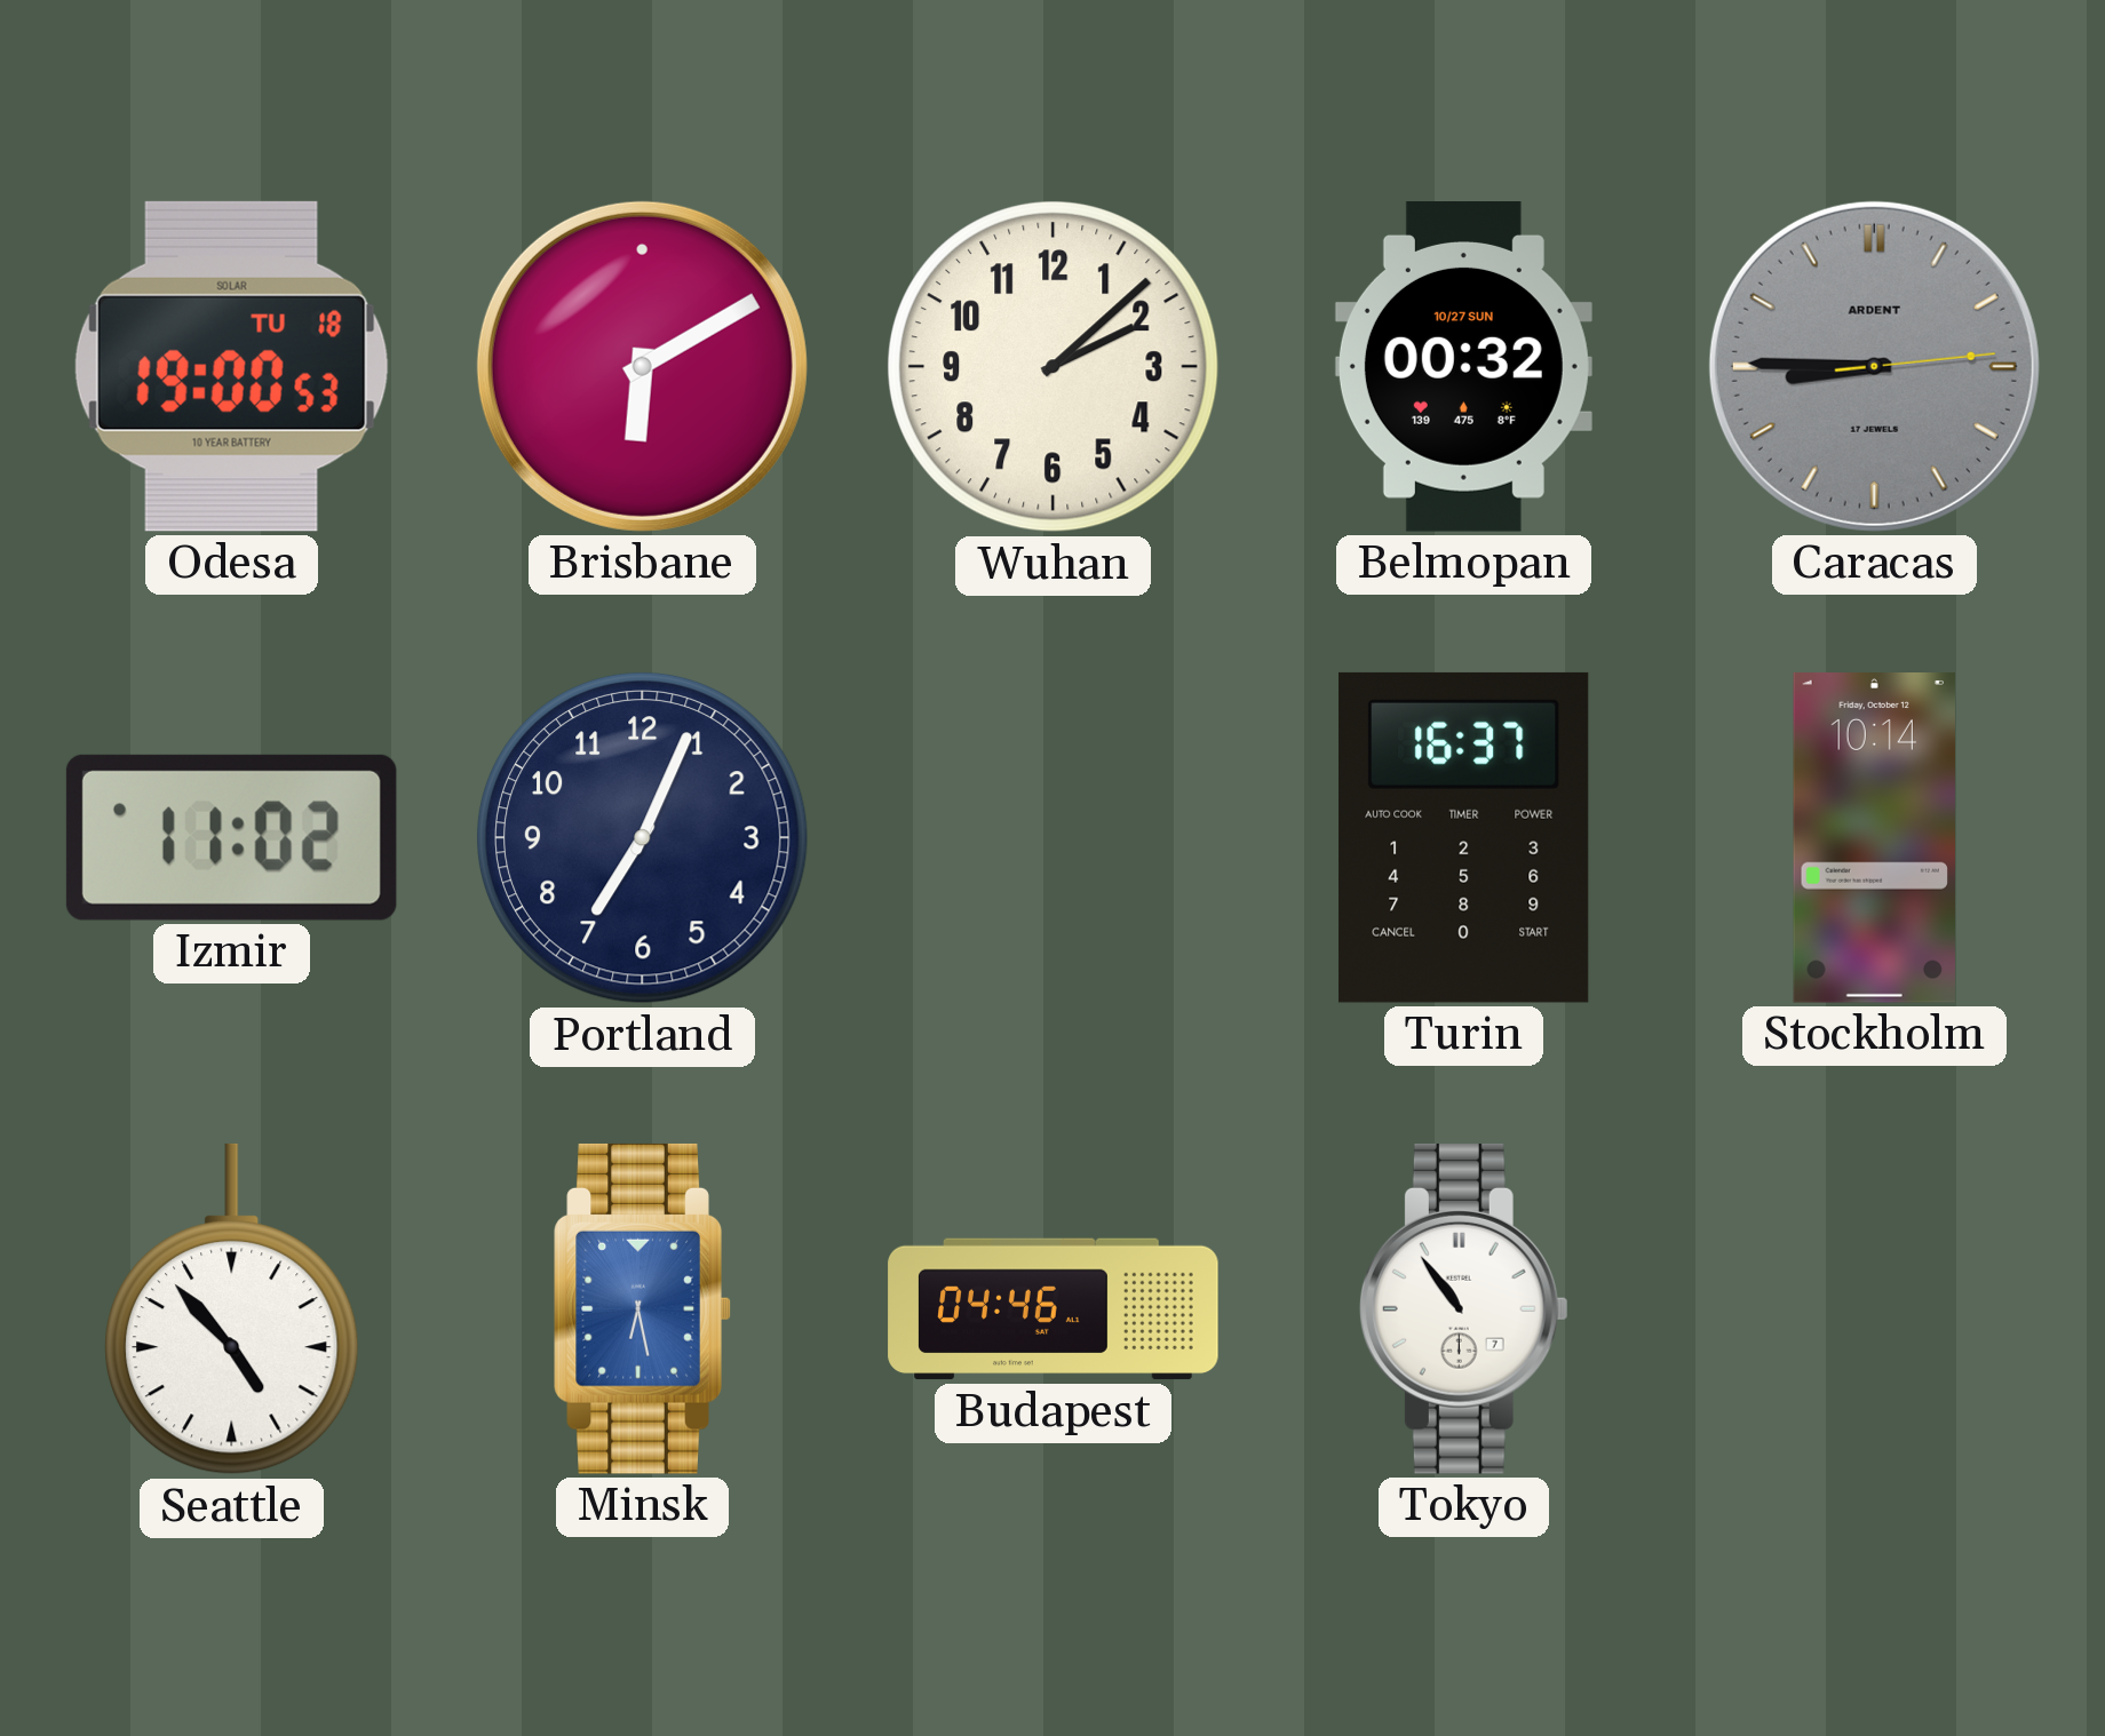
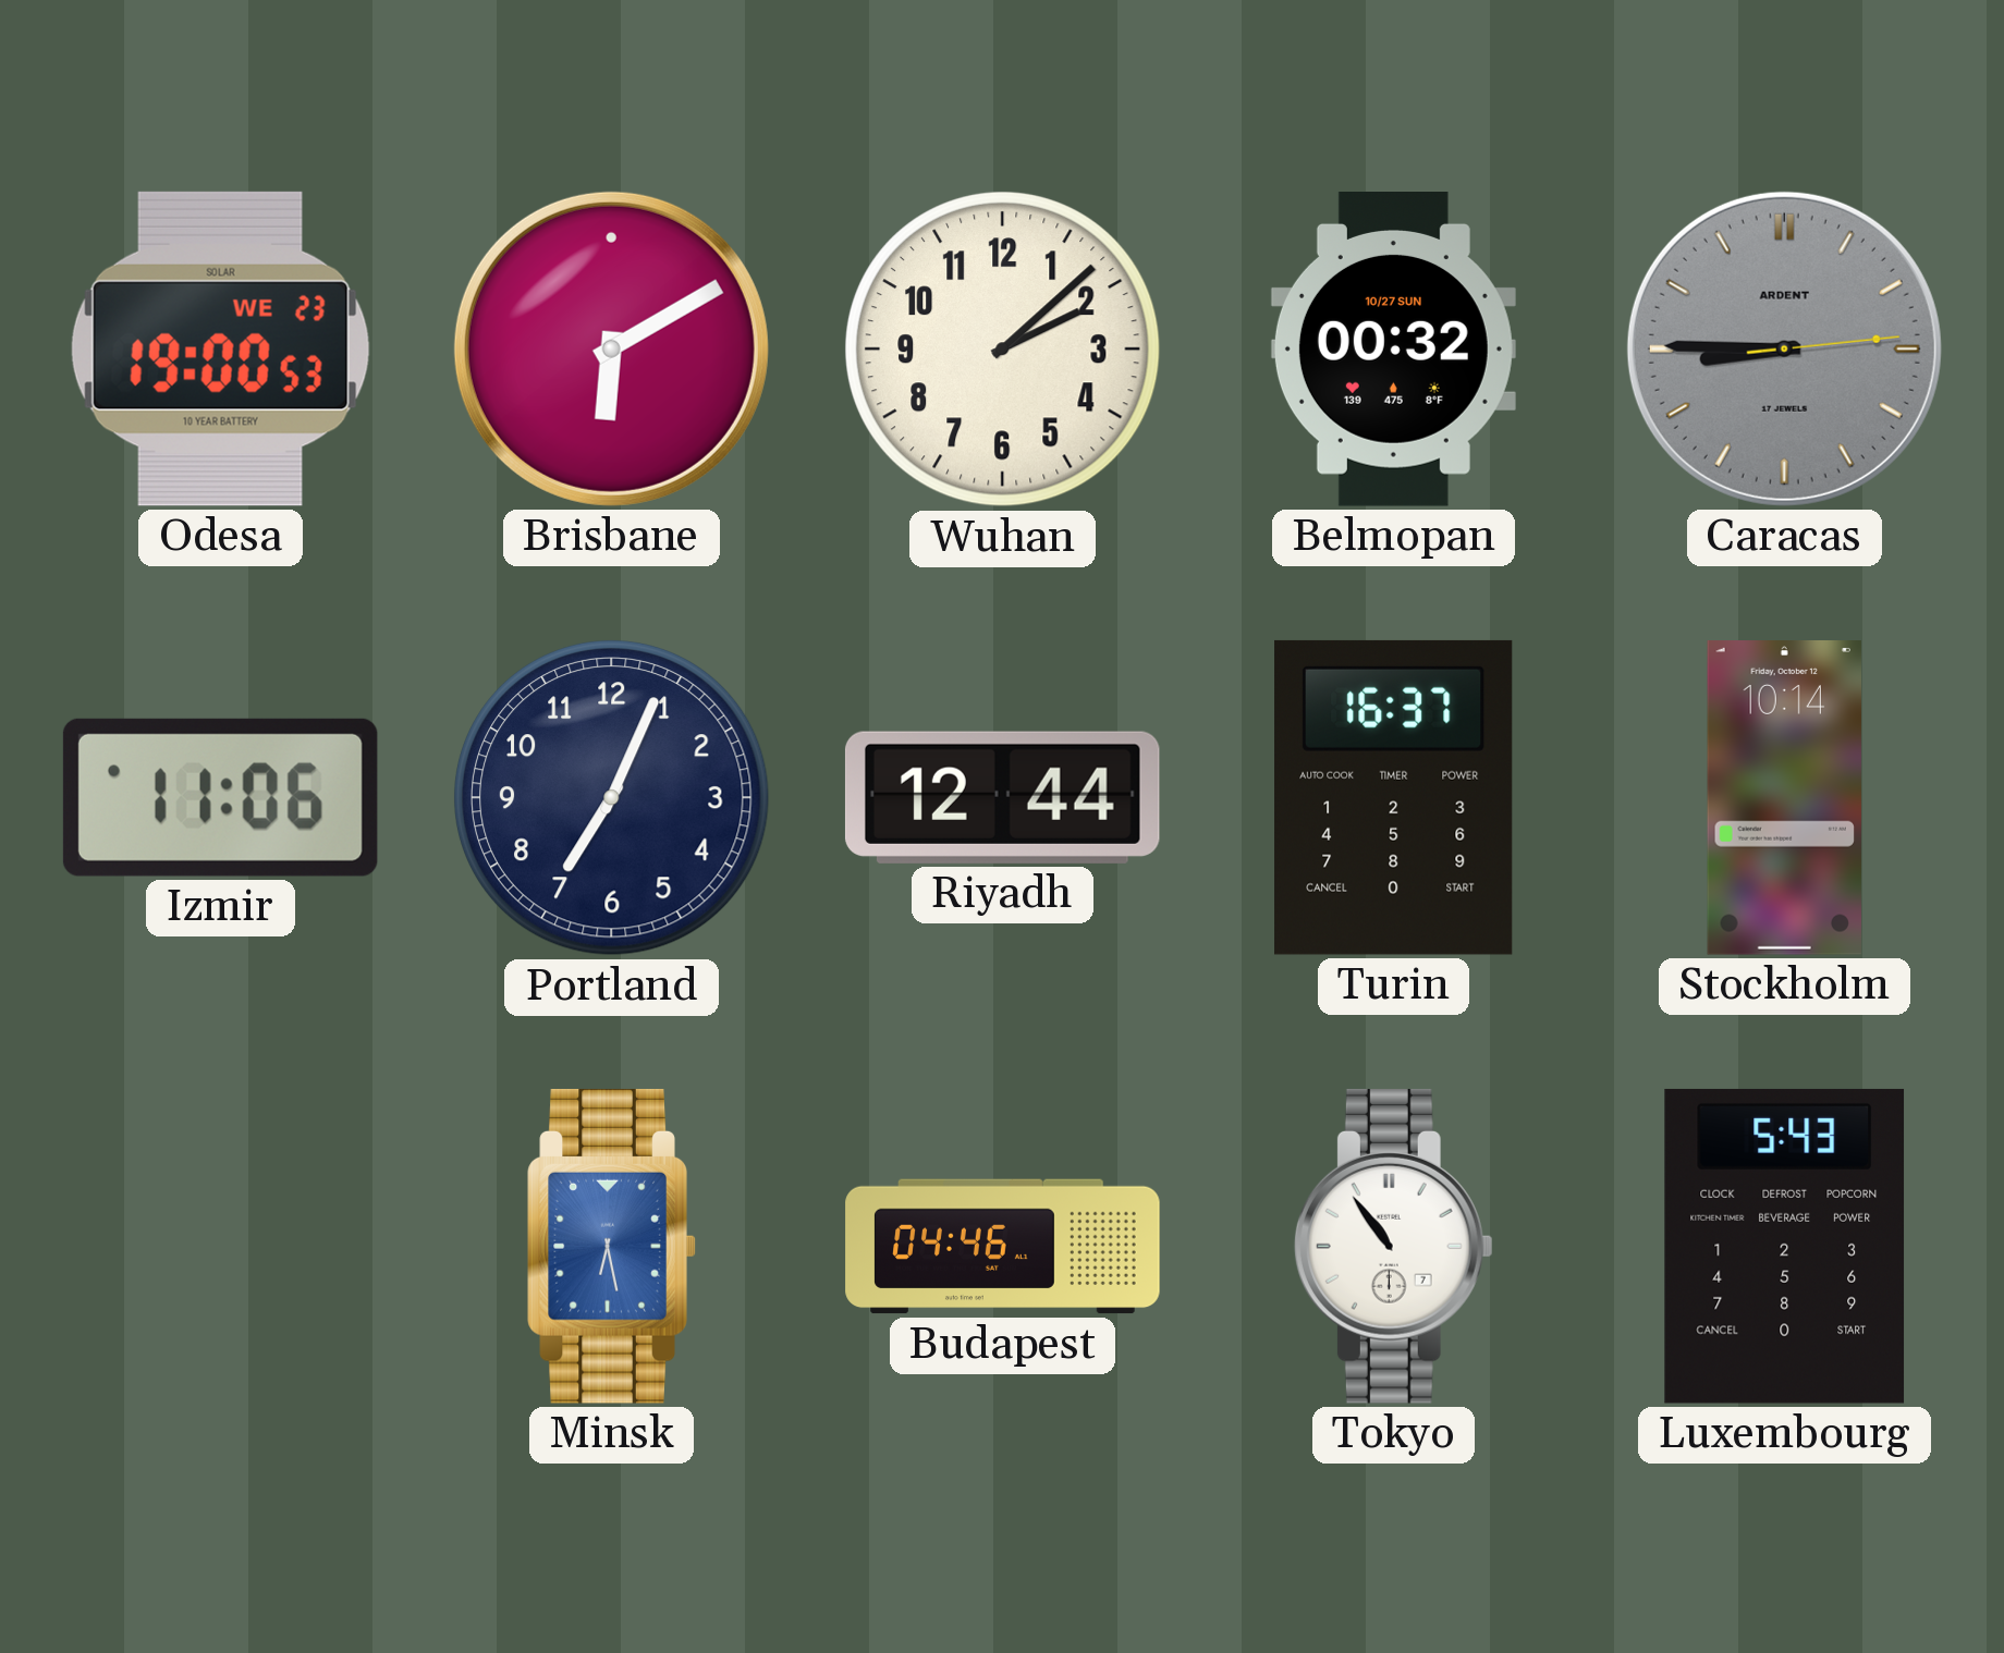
Odesa date: TU 18 -> WE 23 (220, 348)
Izmir: 11:02 -> 11:06 (220, 797)
Riyadh: none -> 12:44 (1002, 797)
Seattle: 4:53 -> none (232, 1309)
Luxembourg: none -> 5:43 (1785, 1246)
